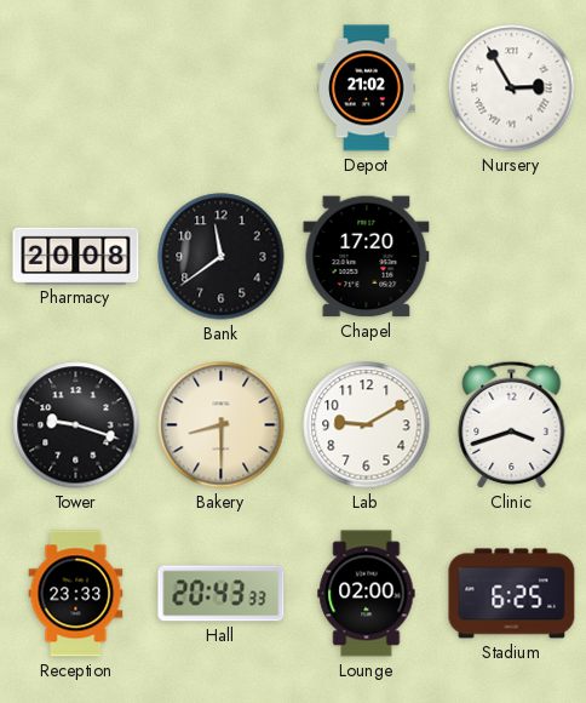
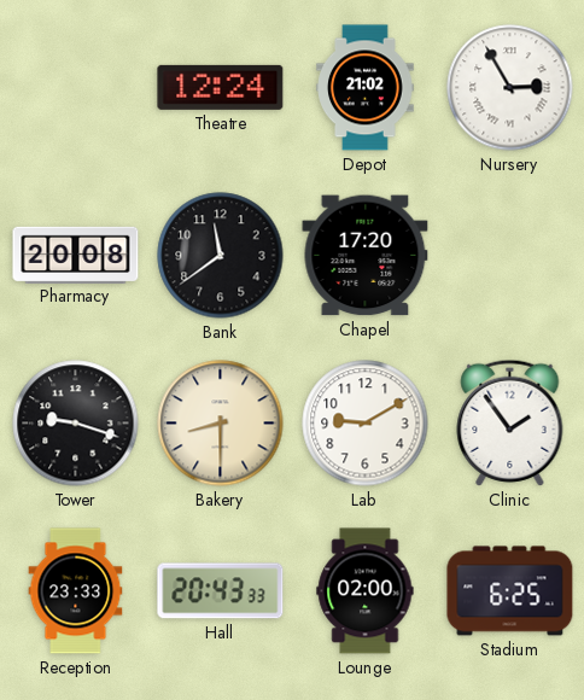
Theatre: none -> 12:24 (221, 87)
Clinic: 3:42 -> 1:54 (510, 422)
